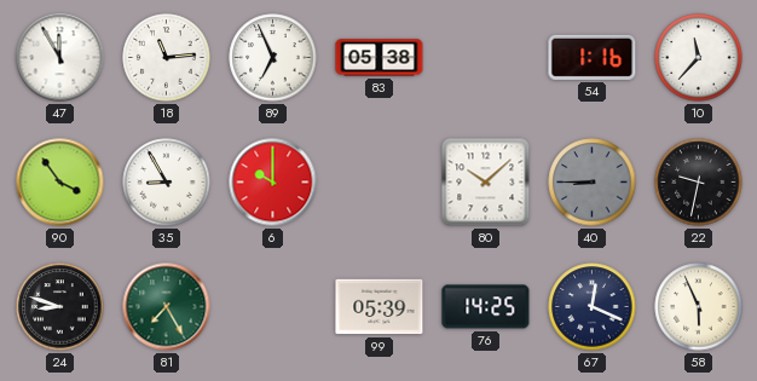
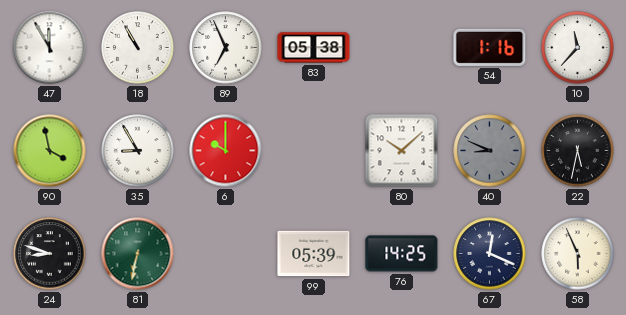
18: 11:14 -> 10:55 (138, 48)
90: 3:54 -> 3:58 (50, 151)
40: 8:45 -> 8:49 (490, 151)
22: 9:32 -> 5:32 (578, 151)
81: 7:25 -> 6:32 (138, 254)
